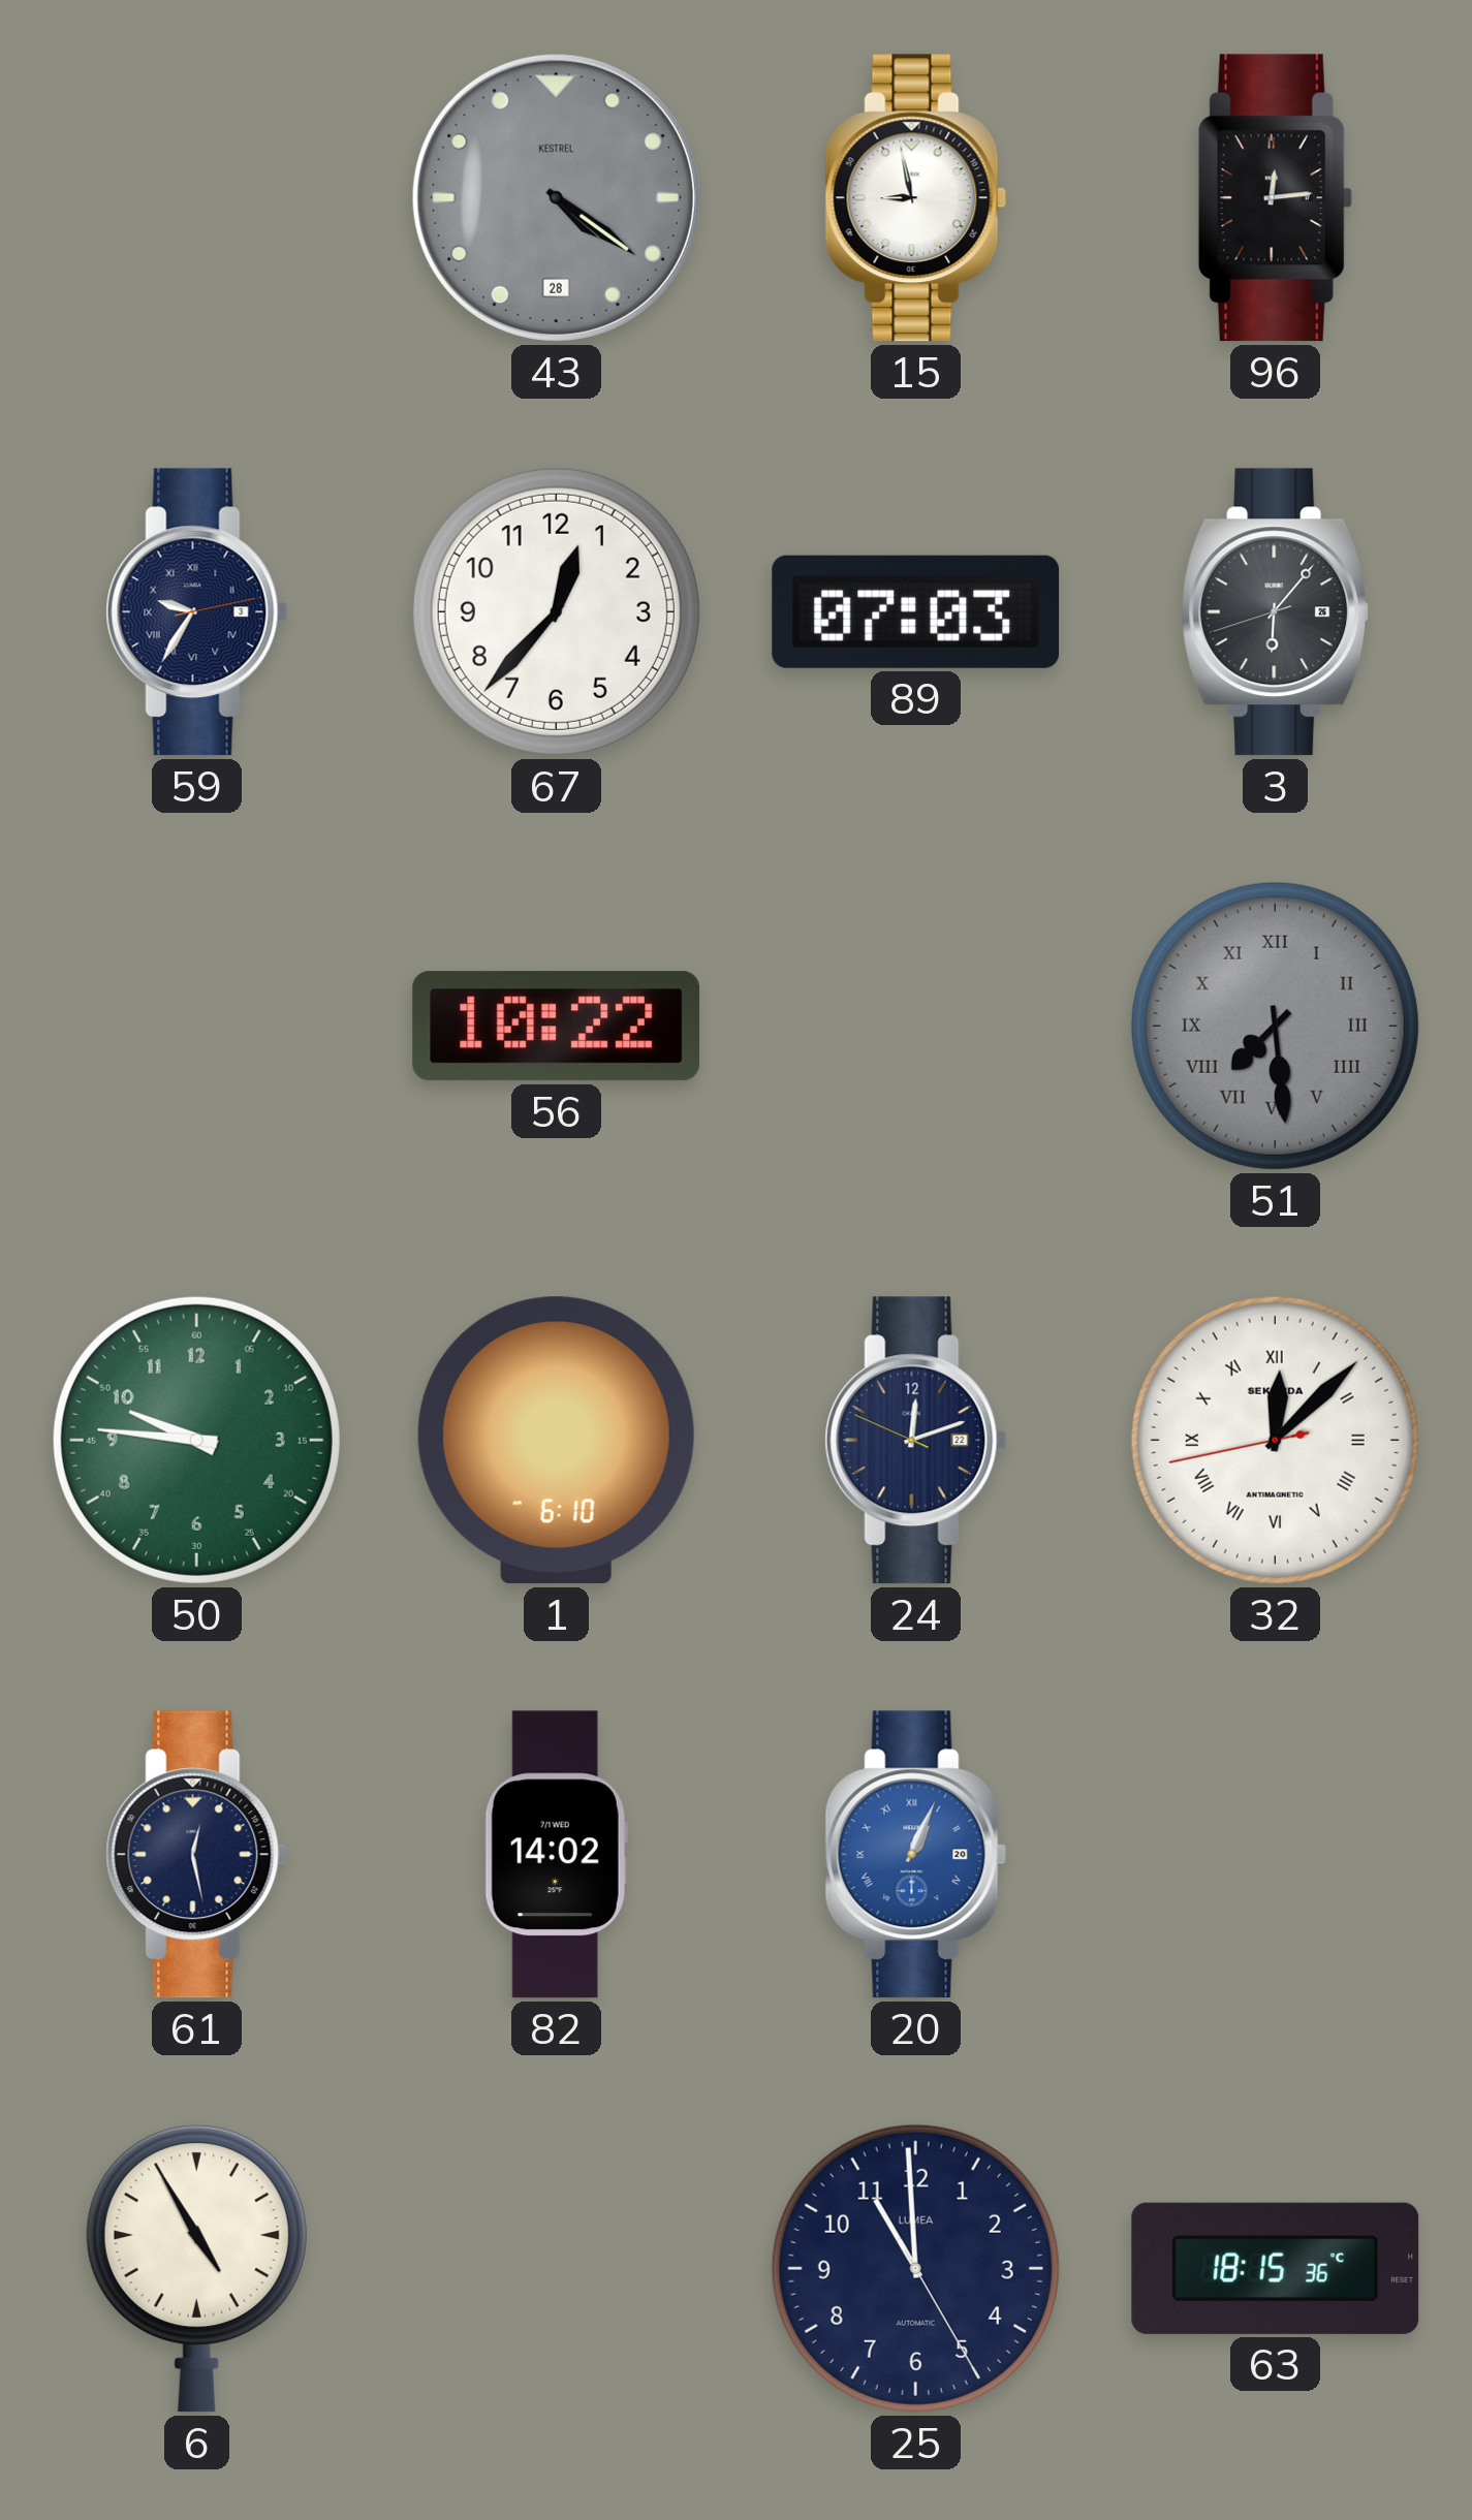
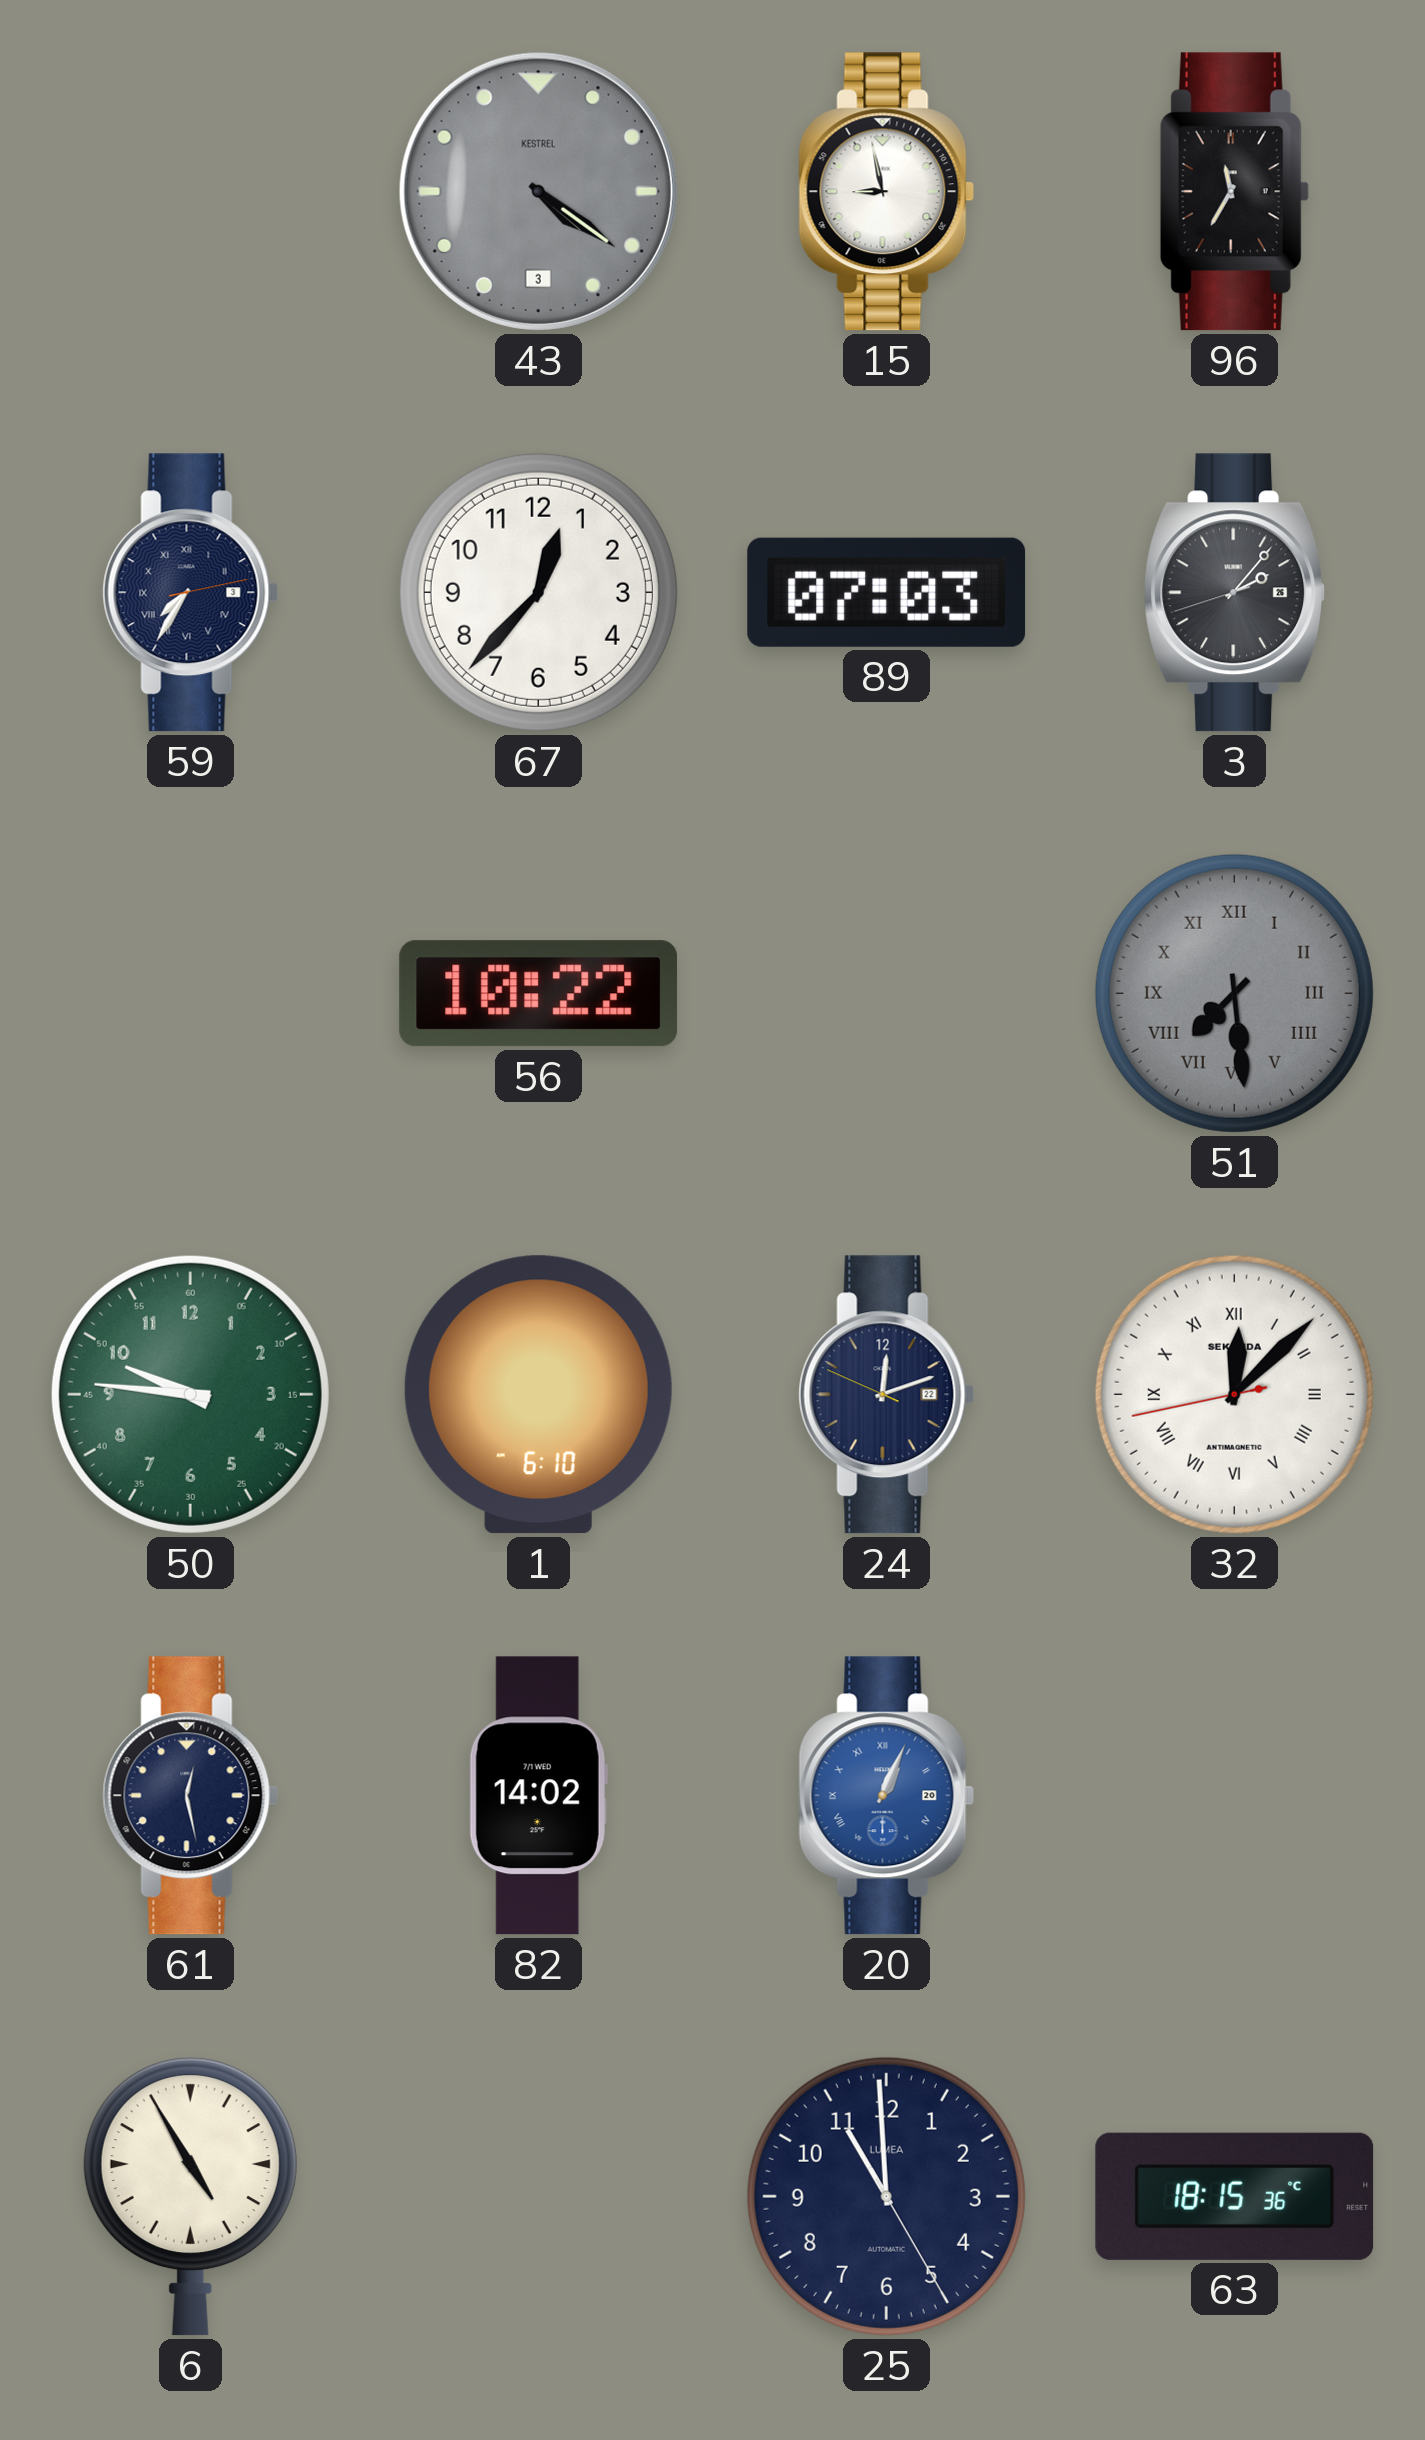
43 date: 28 -> 3 (538, 191)
96: 12:14 -> 11:35 (1234, 192)
59: 9:35 -> 7:35 (191, 593)
3: 6:06 -> 2:06 (1235, 593)
